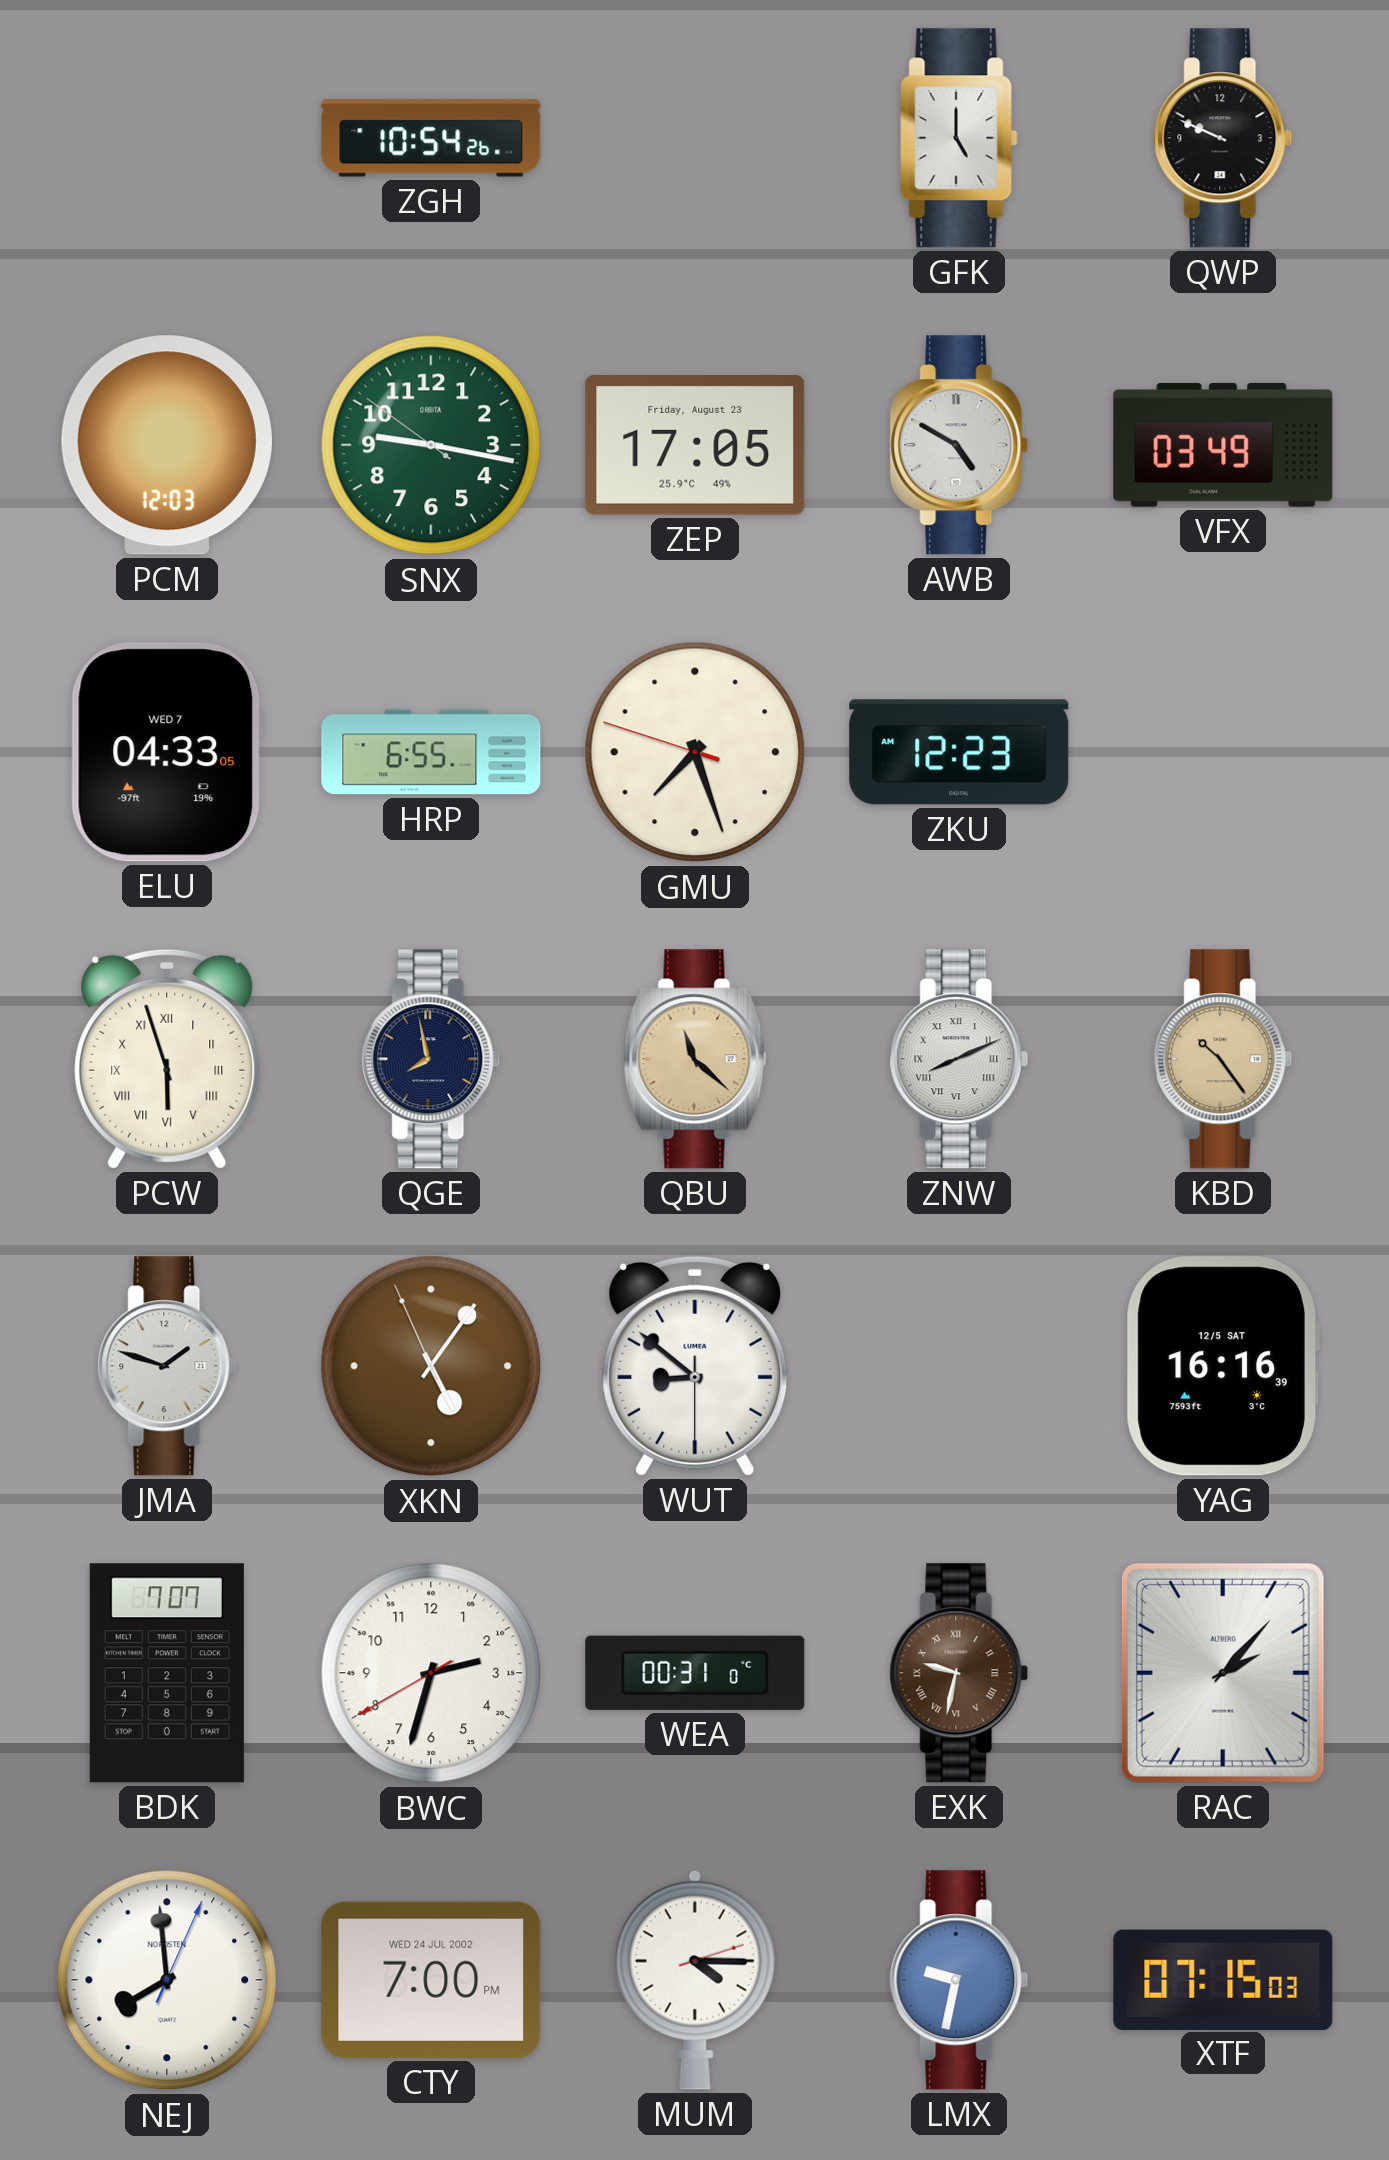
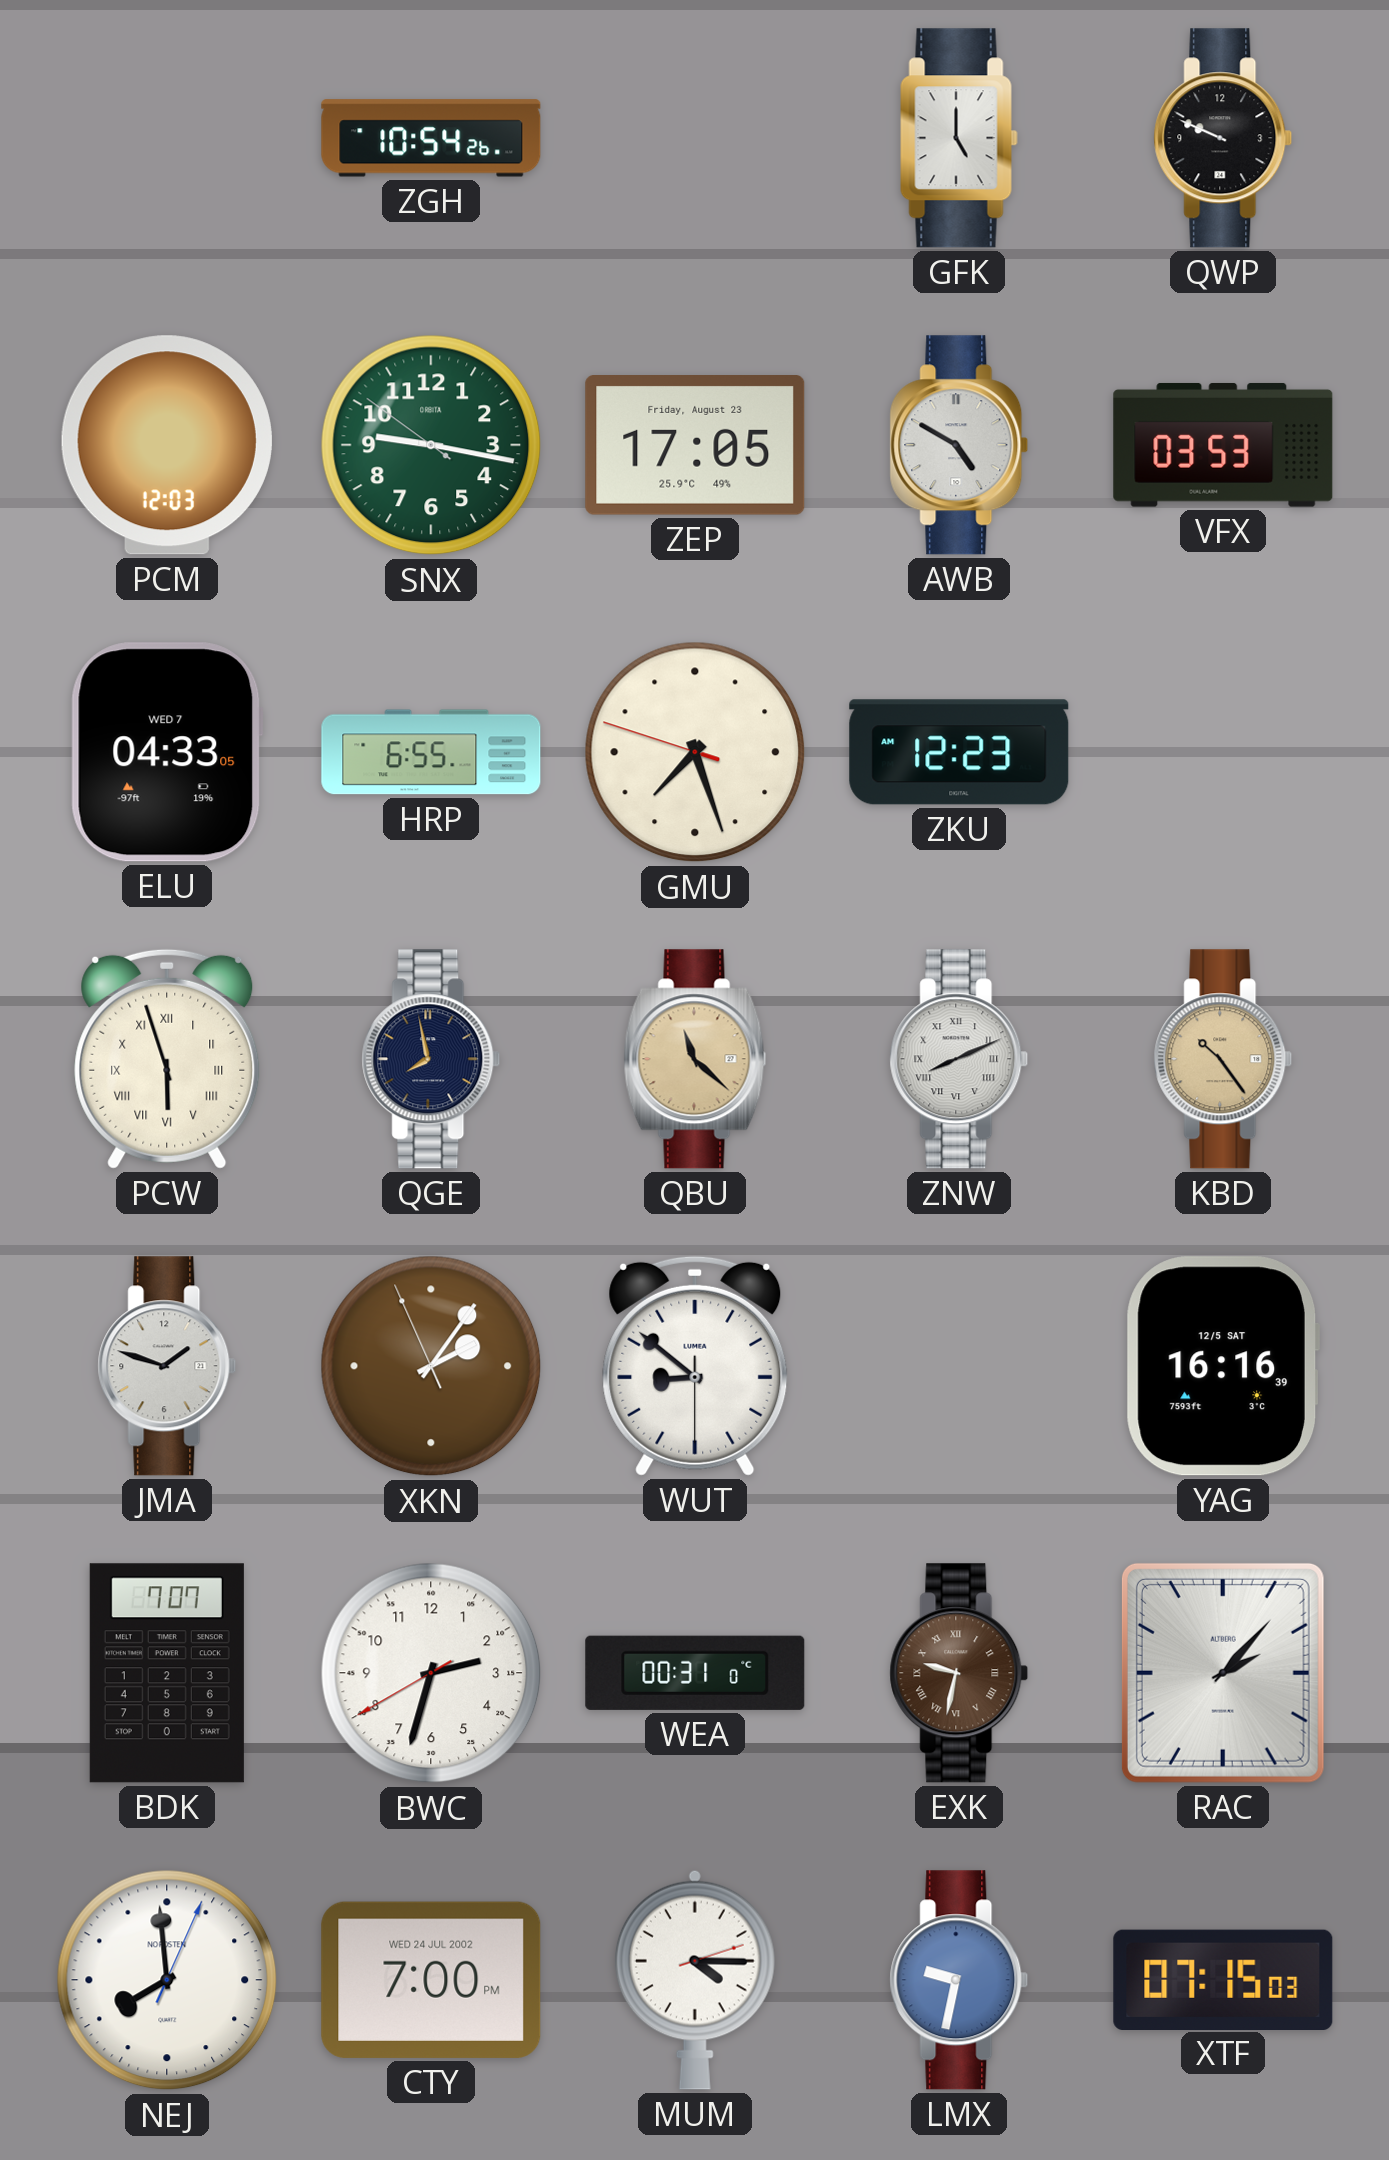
VFX: 03:49 -> 03:53 (1223, 445)
XKN: 5:05 -> 2:05 (431, 1366)
